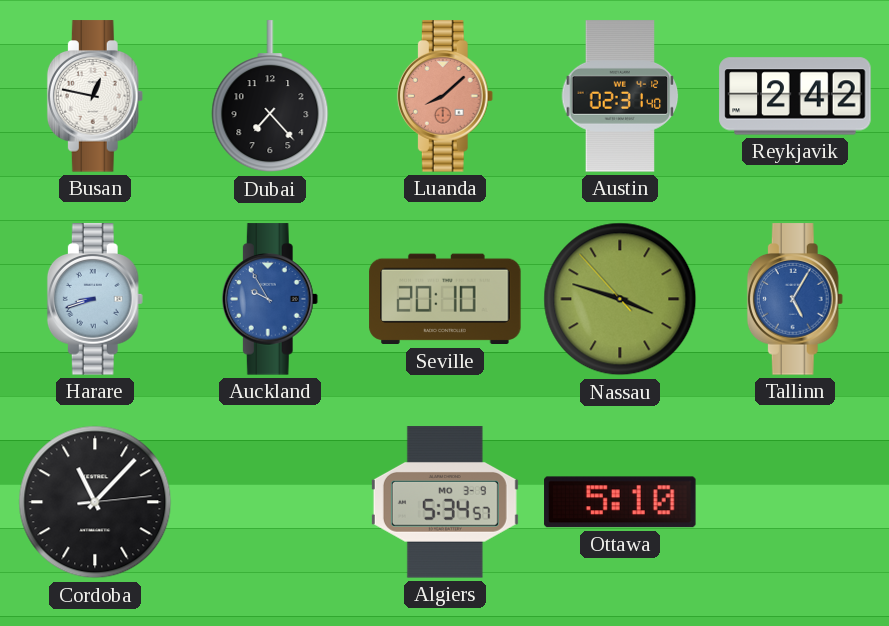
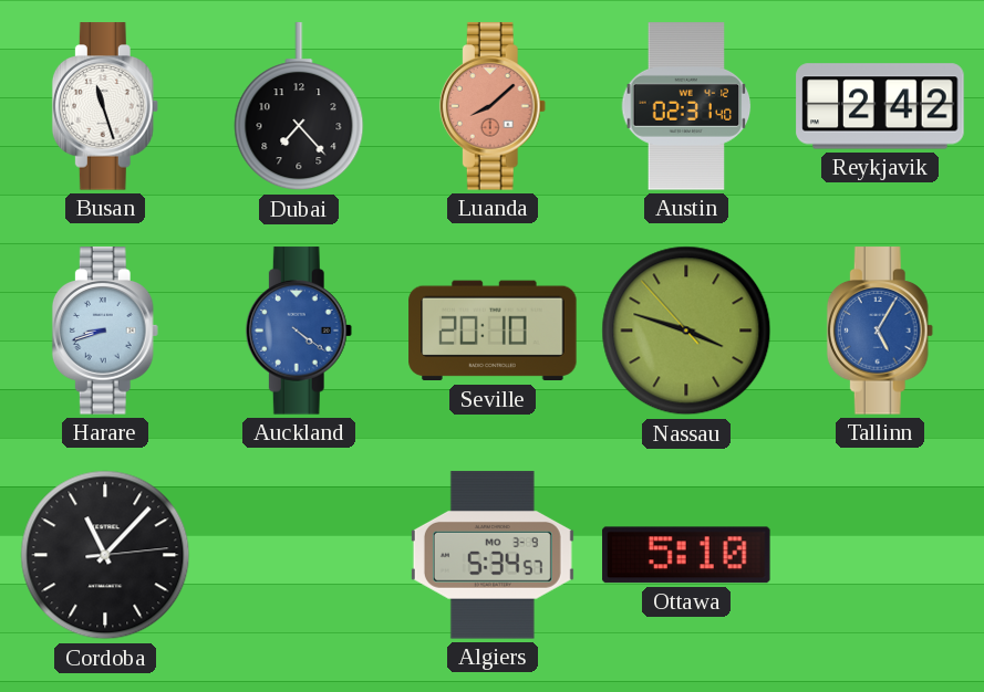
Busan: 12:47 -> 11:27 (105, 106)
Auckland: 9:55 -> 4:21 (299, 331)
